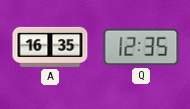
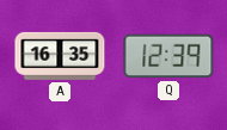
Q: 12:35 -> 12:39 (168, 56)
